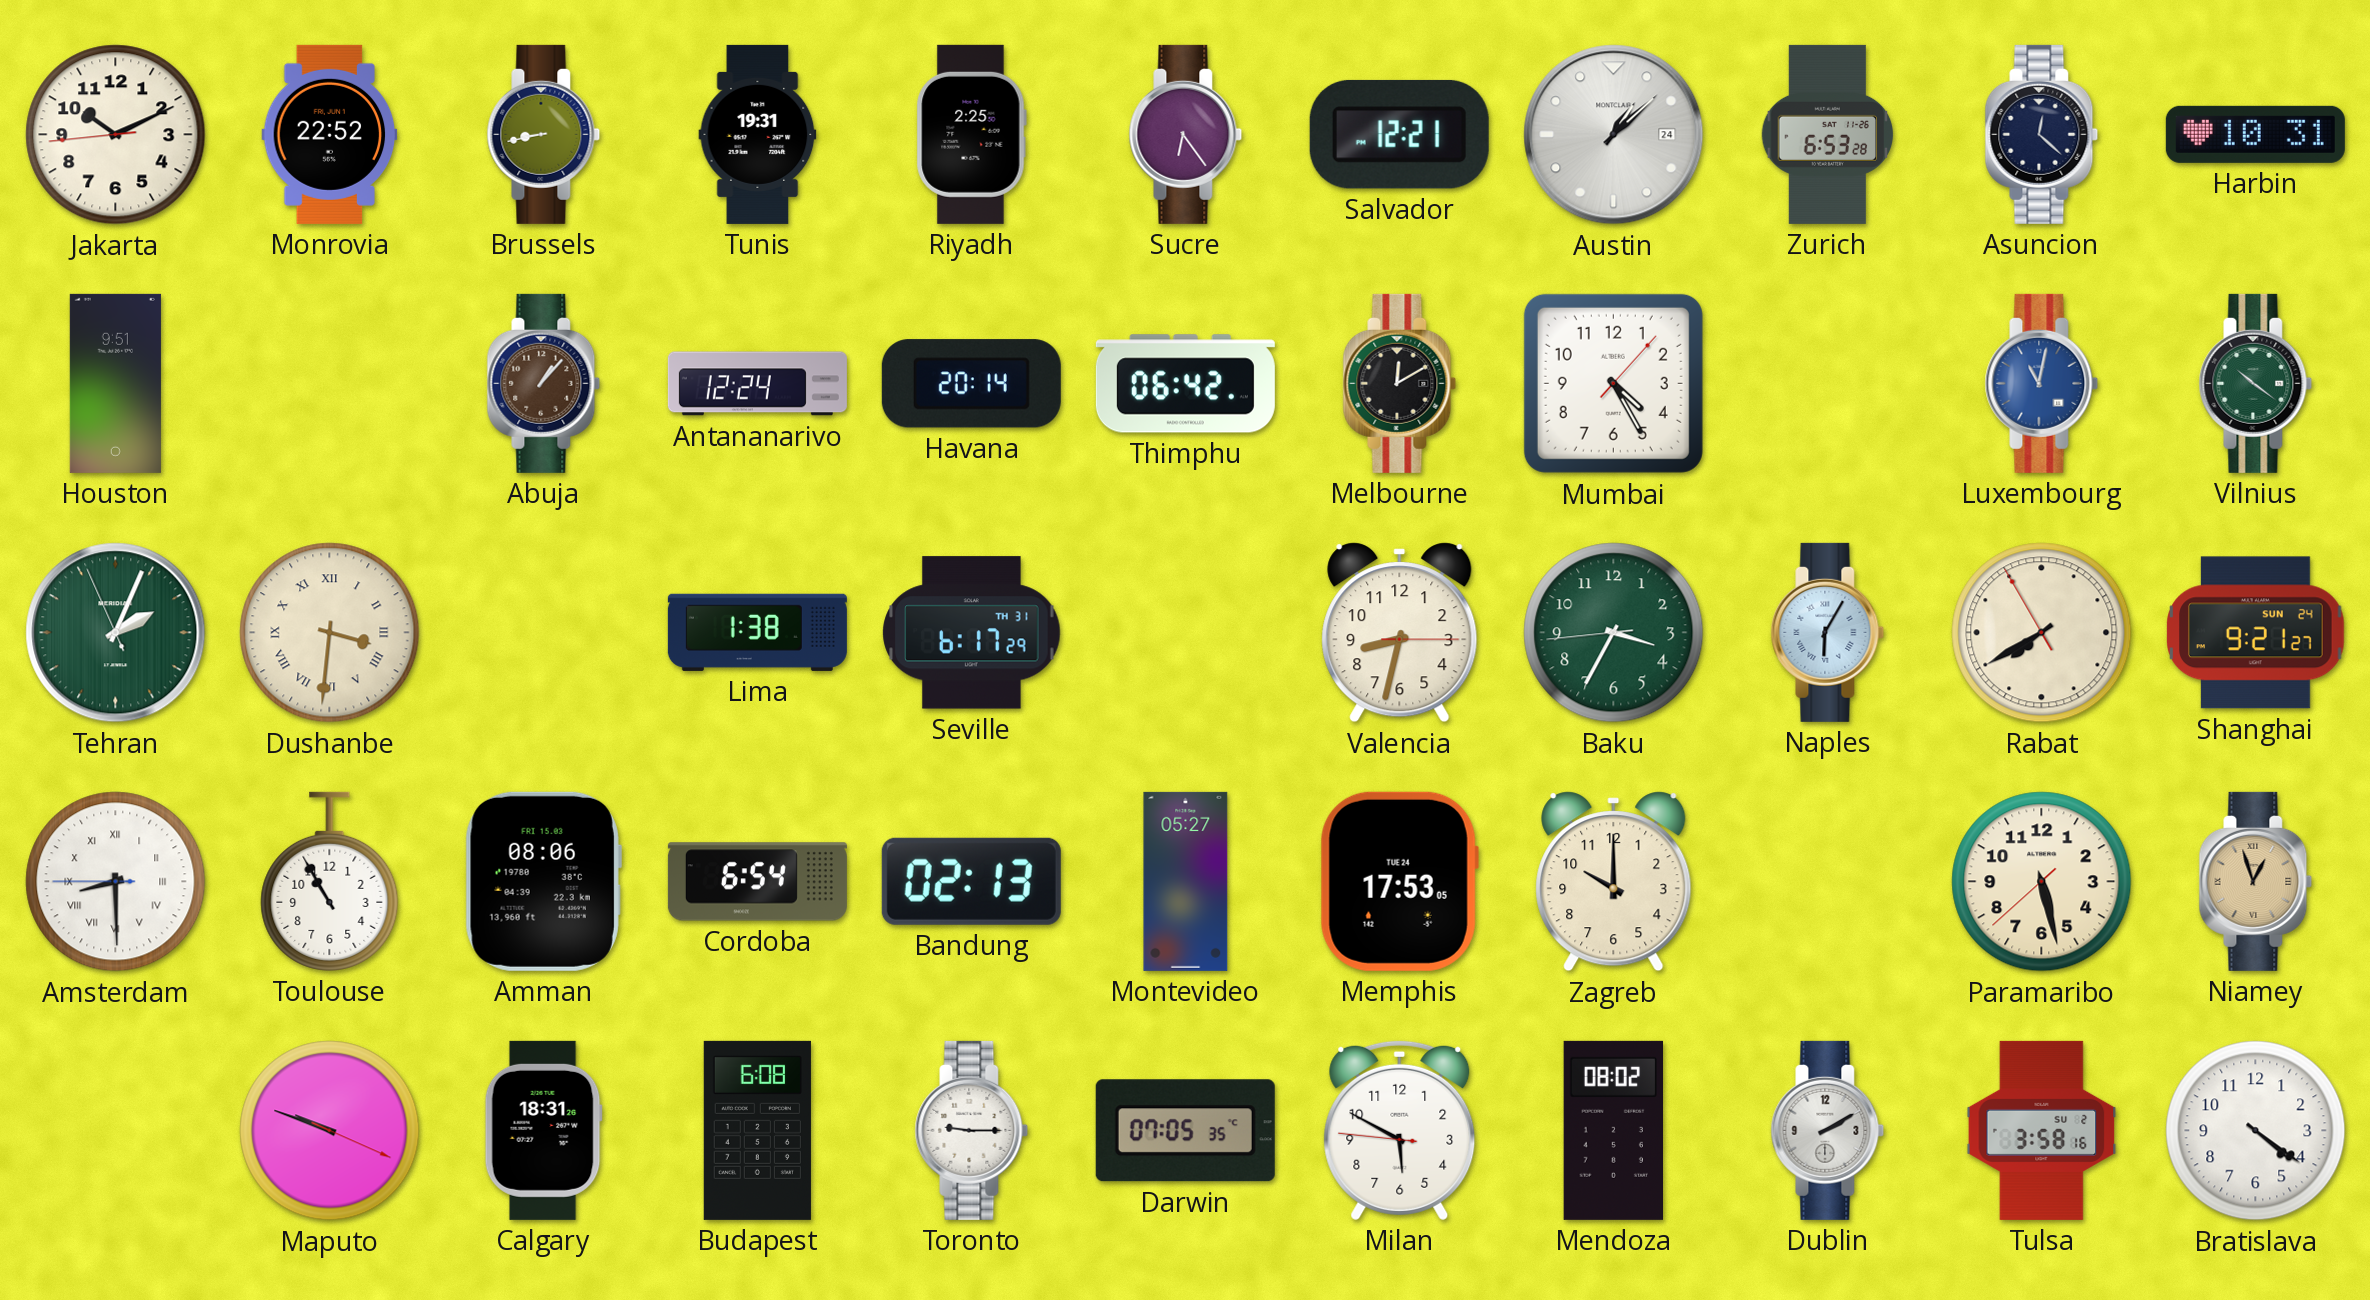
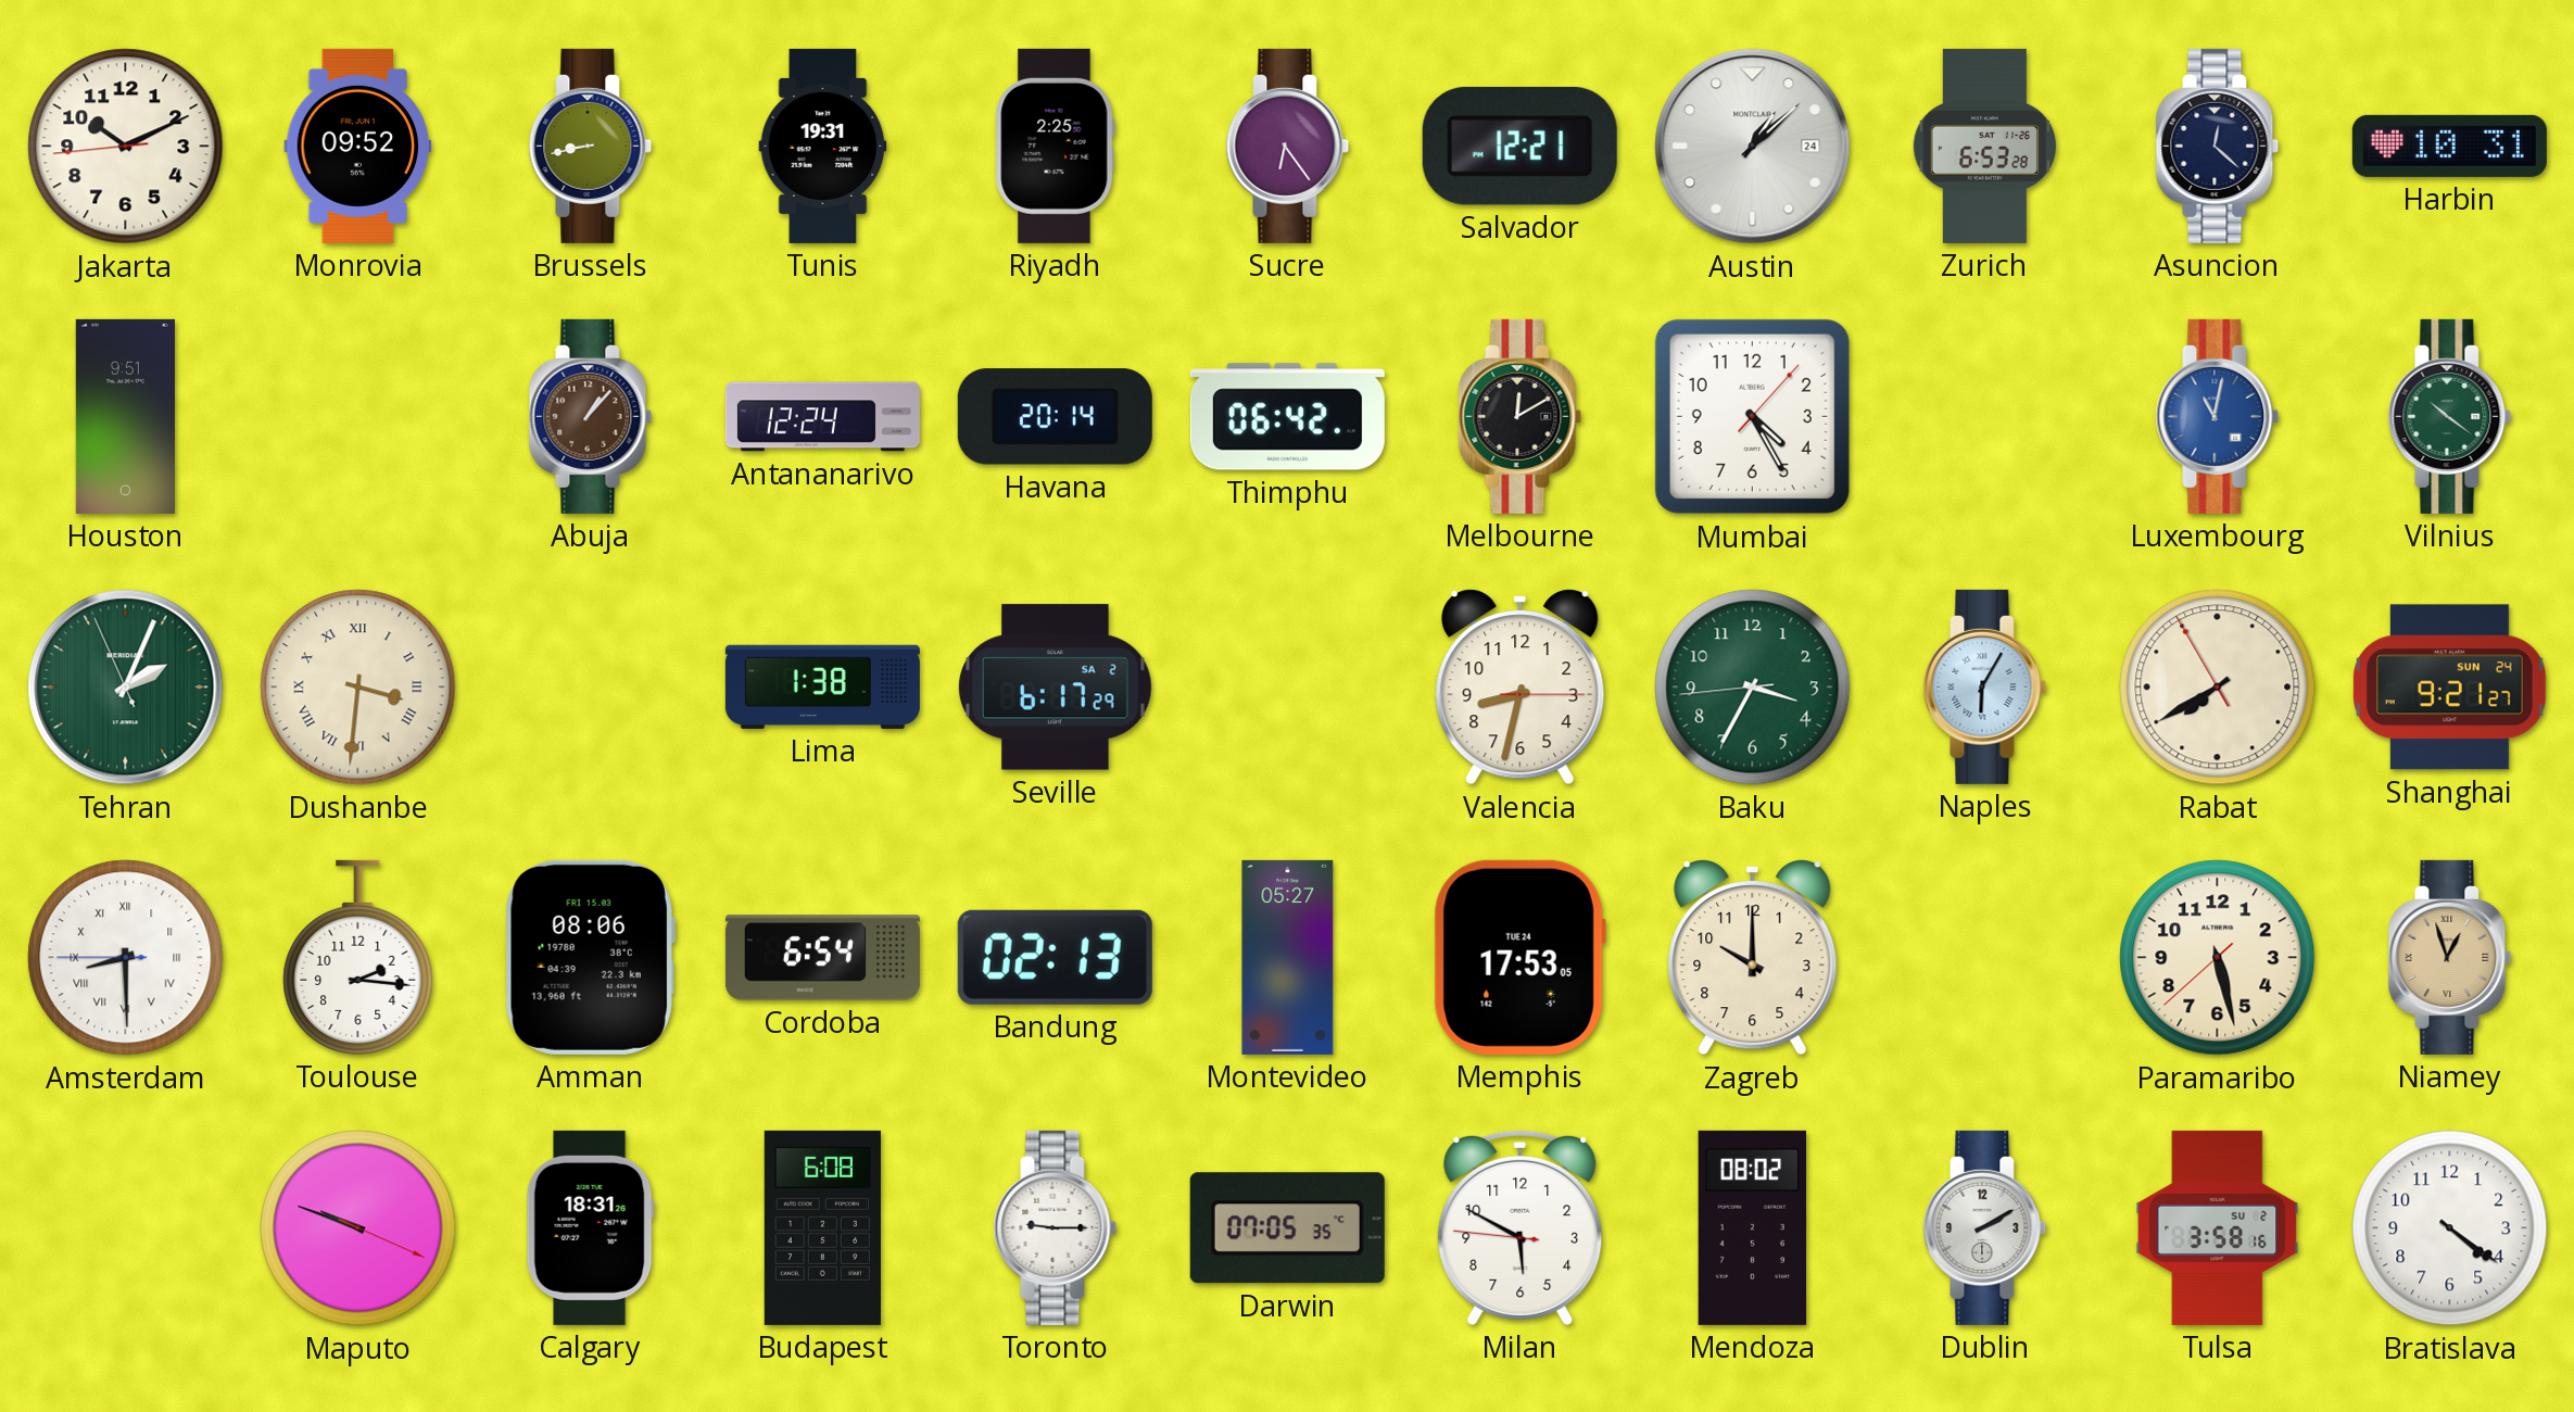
Monrovia: 22:52 -> 09:52 (358, 146)
Seville date: TH 31 -> SA 2 (1056, 688)
Toulouse: 10:55 -> 2:16 (358, 957)
